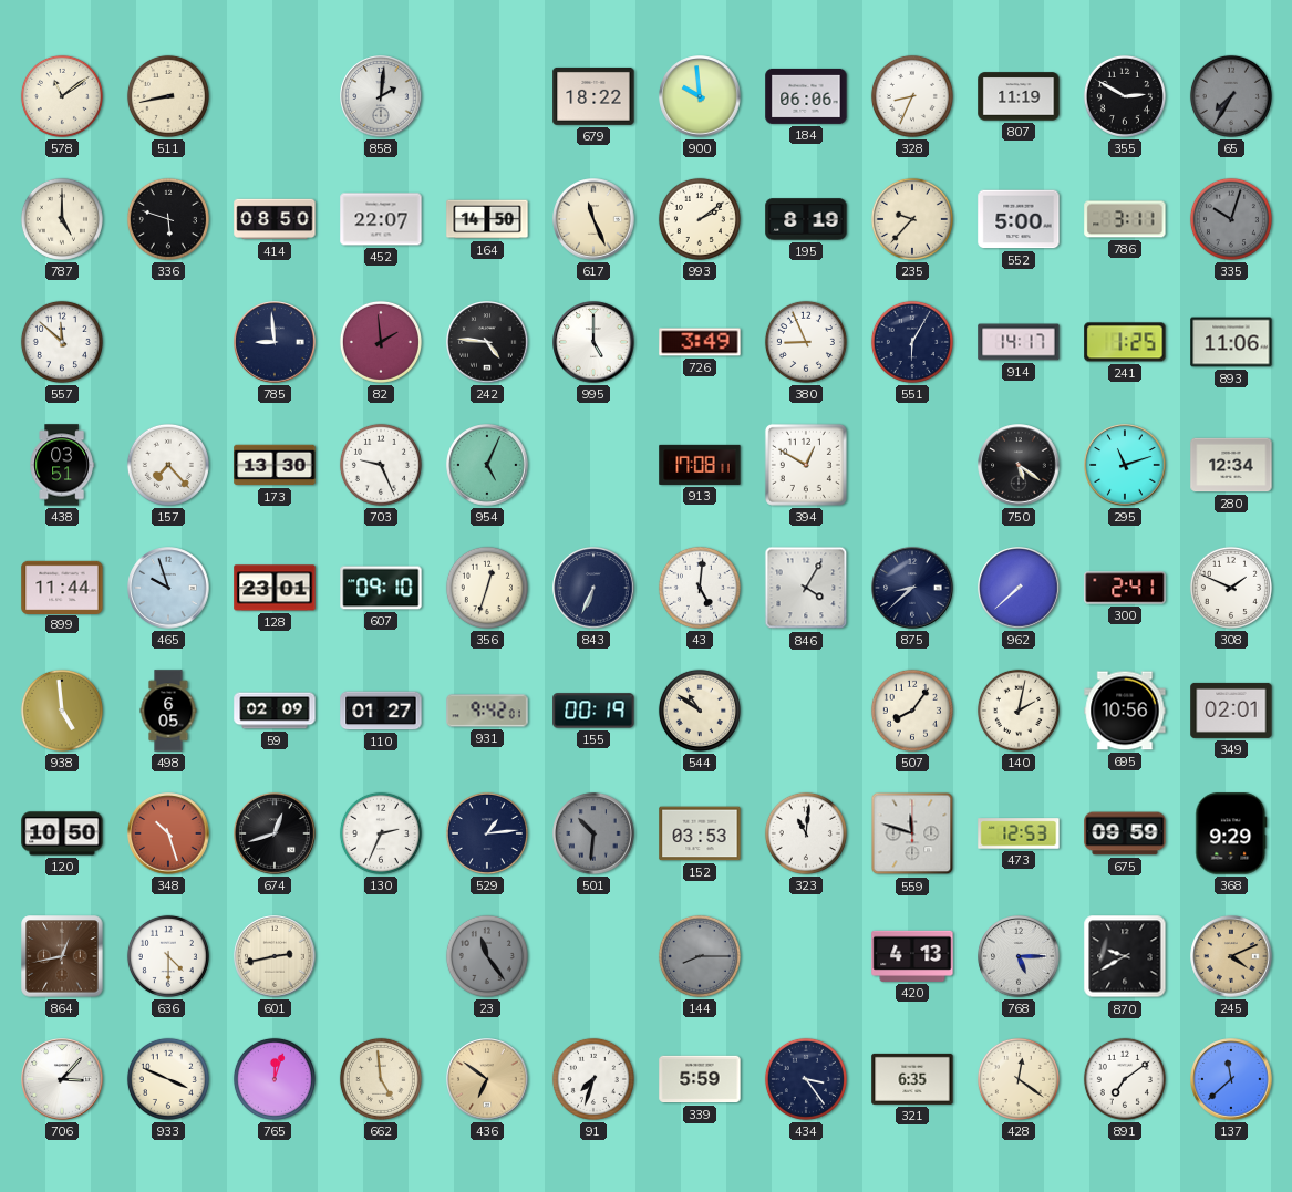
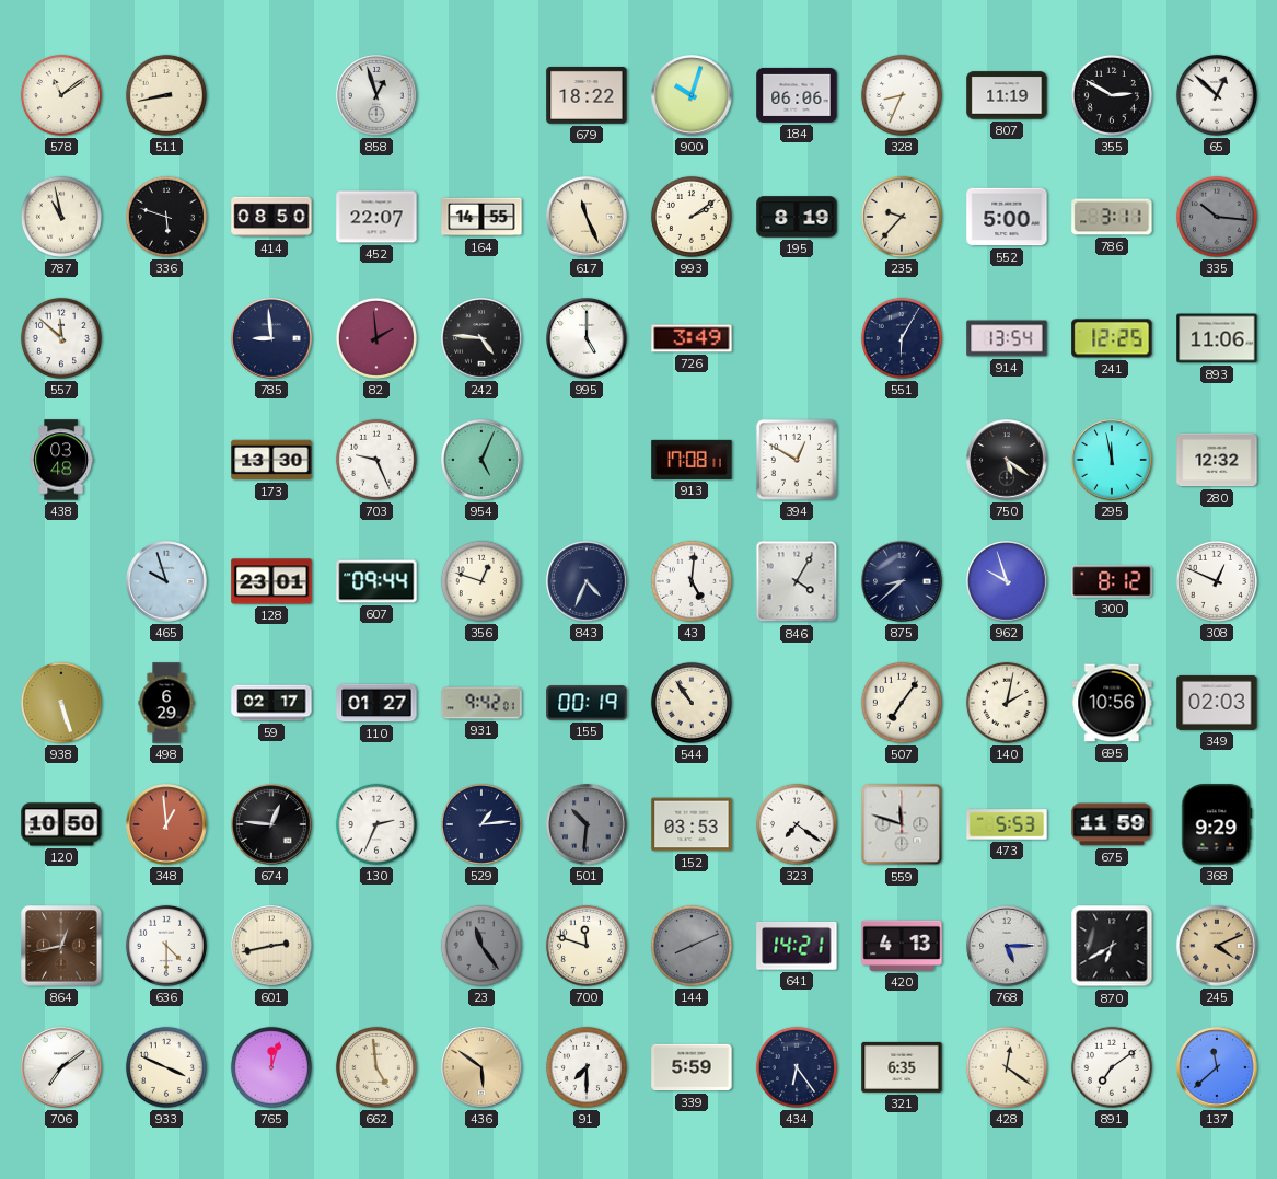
858: 2:01 -> 12:57 (376, 95)
900: 9:59 -> 10:03 (692, 95)
65: 7:35 -> 12:52 (1217, 95)
65 dial: grey -> white (1217, 95)
787: 5:00 -> 10:58 (61, 217)
164: 14:50 -> 14:55 (481, 217)
335: 10:03 -> 10:16 (1217, 217)
380: 8:56 -> none (806, 342)
914: 14:17 -> 13:54 (1007, 338)
241: 1:25 -> 12:25 (1112, 338)
438: 03:51 -> 03:48 (61, 460)
157: 7:23 -> none (168, 465)
295: 11:12 -> 11:58 (1112, 460)
280: 12:34 -> 12:32 (1217, 460)
899: 11:44 -> none (62, 587)
607: 09:10 -> 09:44 (376, 581)
356: 12:33 -> 12:48 (481, 581)
843: 6:34 -> 4:34 (587, 581)
962: 7:38 -> 9:57 (1007, 581)
300: 2:41 -> 8:12 (1112, 581)
308: 1:49 -> 12:49 (1217, 581)
938: 4:59 -> 5:27 (61, 703)
498: 6:05 -> 6:29 (166, 703)
59: 02:09 -> 02:17 (271, 703)
544: 10:51 -> 10:54 (692, 703)
507: 8:06 -> 7:06 (902, 703)
349: 02:01 -> 02:03 (1217, 703)
348: 10:27 -> 12:59 (166, 824)
674: 12:42 -> 12:46 (271, 824)
323: 11:01 -> 7:21 (797, 824)
473: 12:53 -> 5:53 (1007, 824)
675: 09:59 -> 11:59 (1112, 824)
700: none -> 11:48 (587, 946)
144: 8:15 -> 8:11 (692, 946)
641: none -> 14:21 (797, 947)
870: 9:40 -> 6:40 (1112, 946)
706: 3:07 -> 7:09 (61, 1067)
436: 6:51 -> 5:51 (481, 1067)
91: 7:33 -> 7:30 (587, 1067)
434: 3:24 -> 6:24 (797, 1067)
